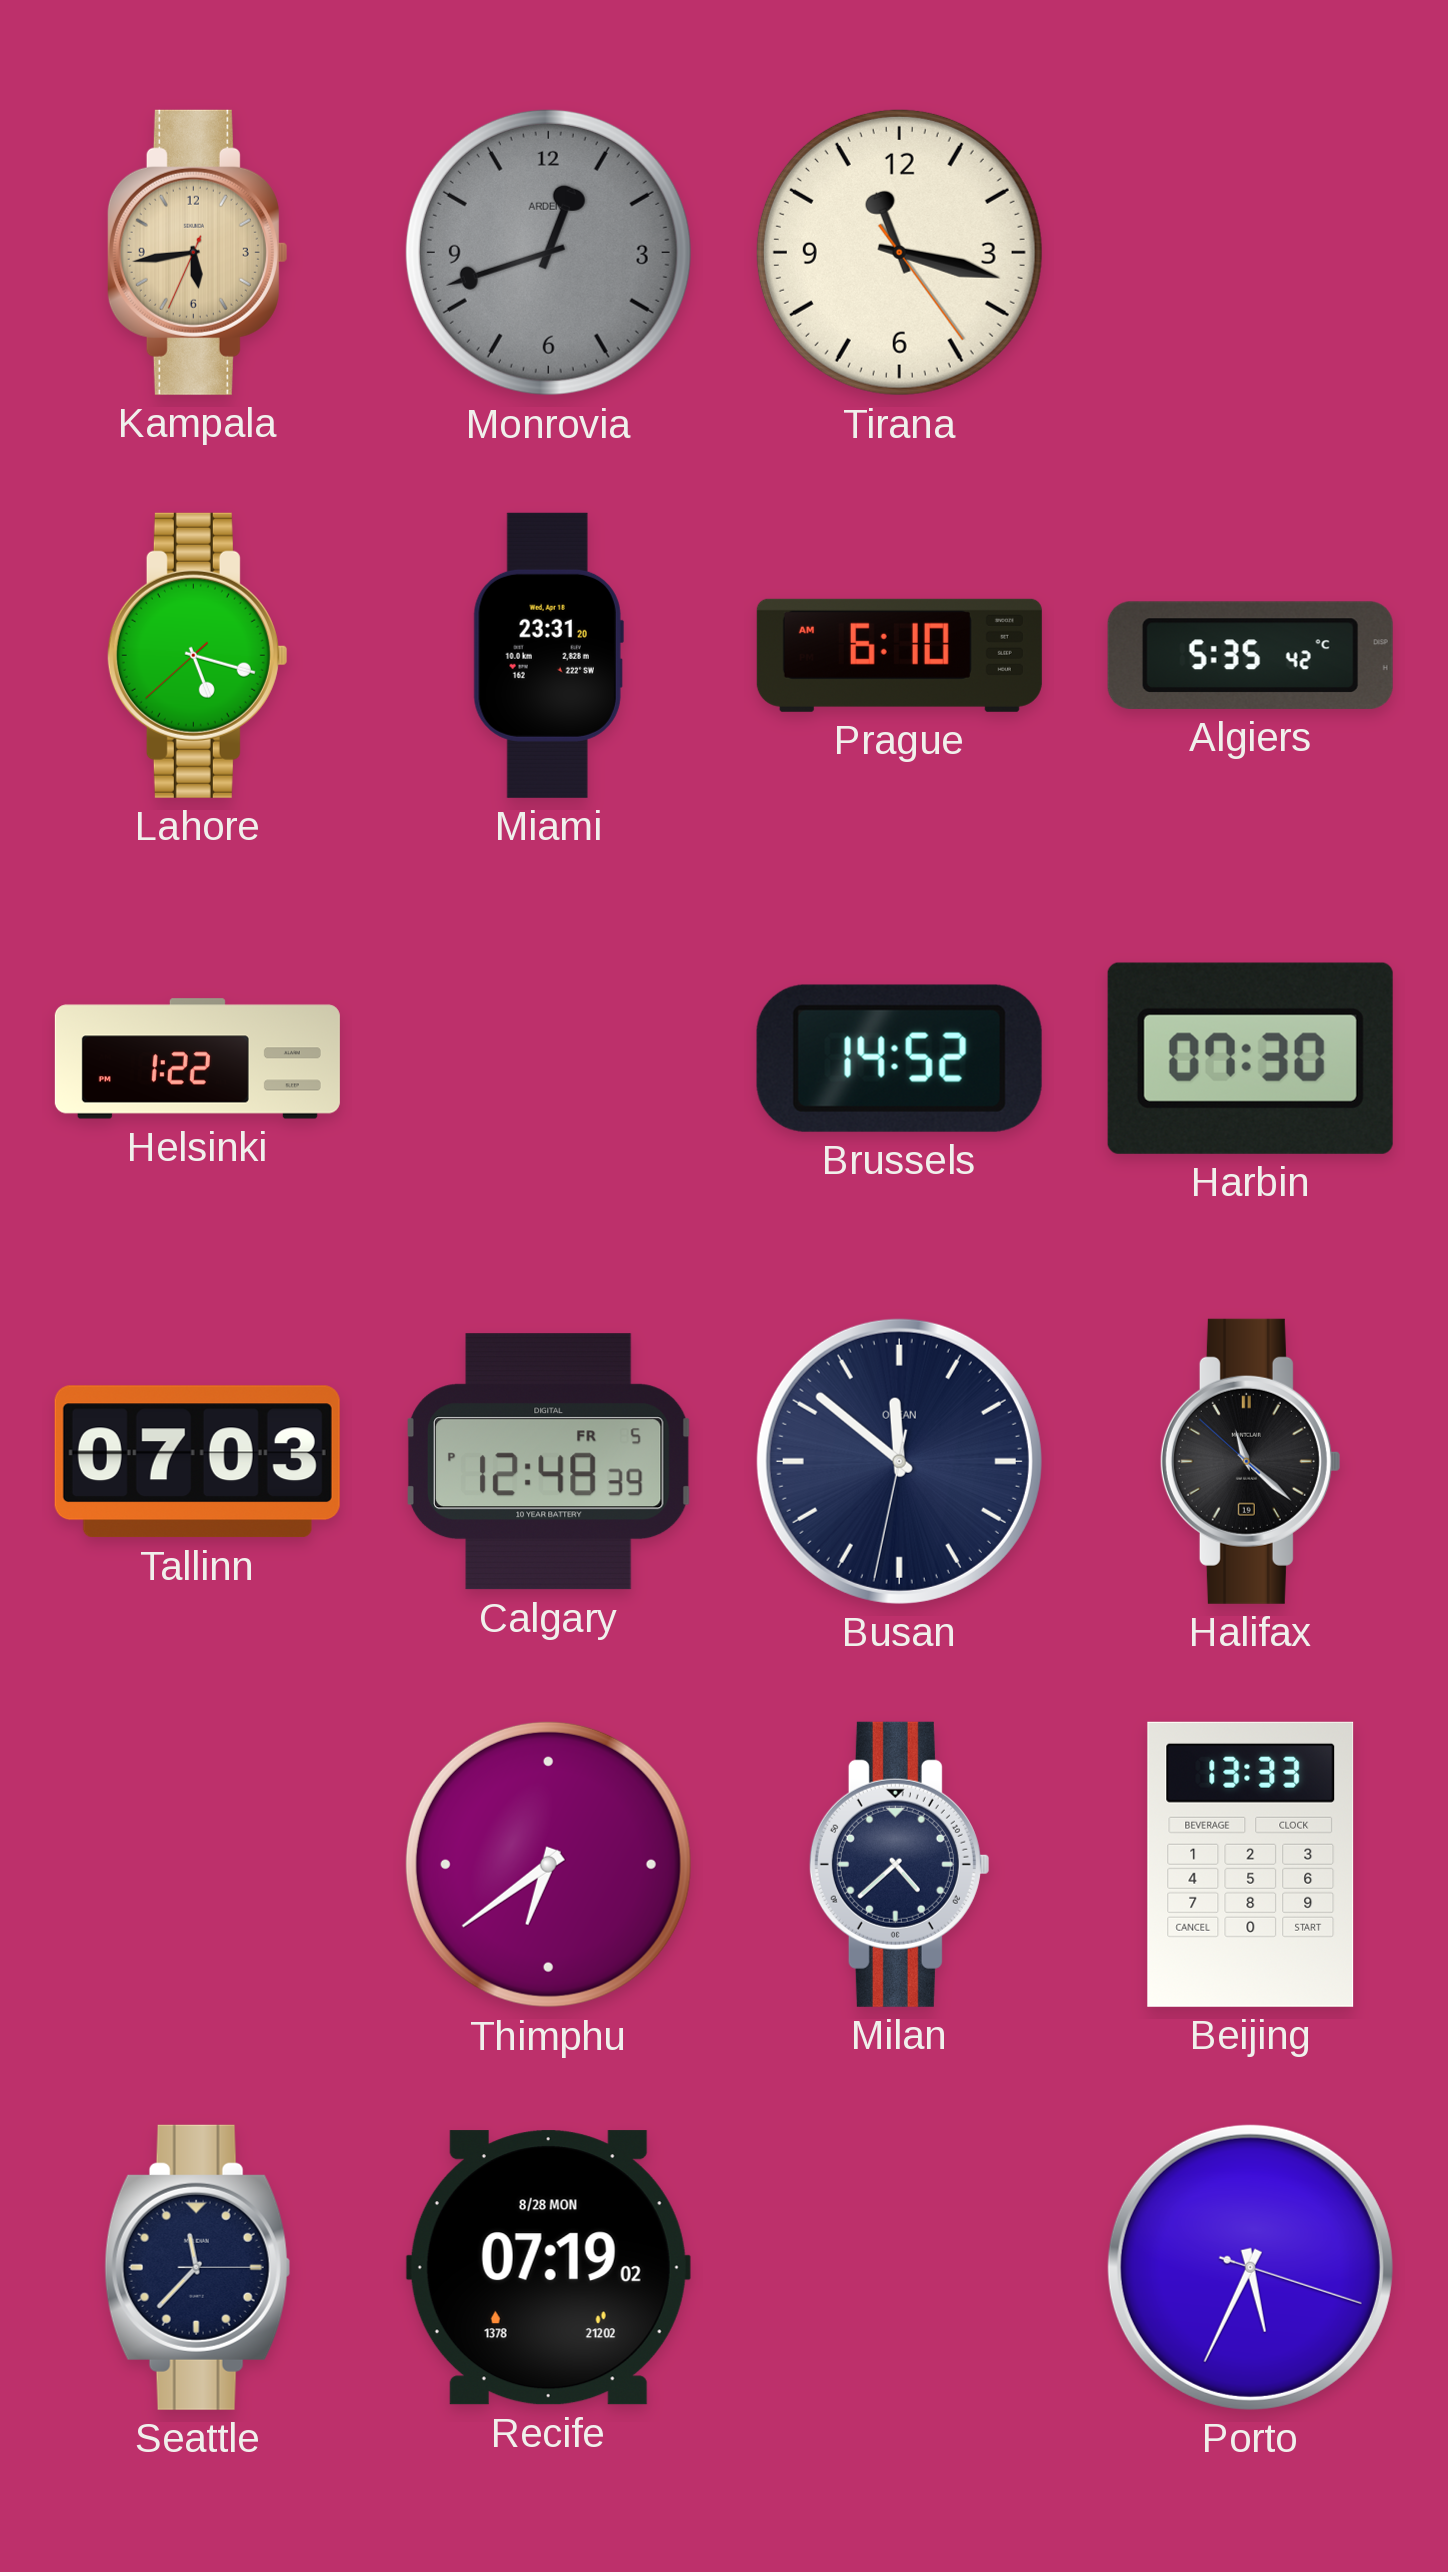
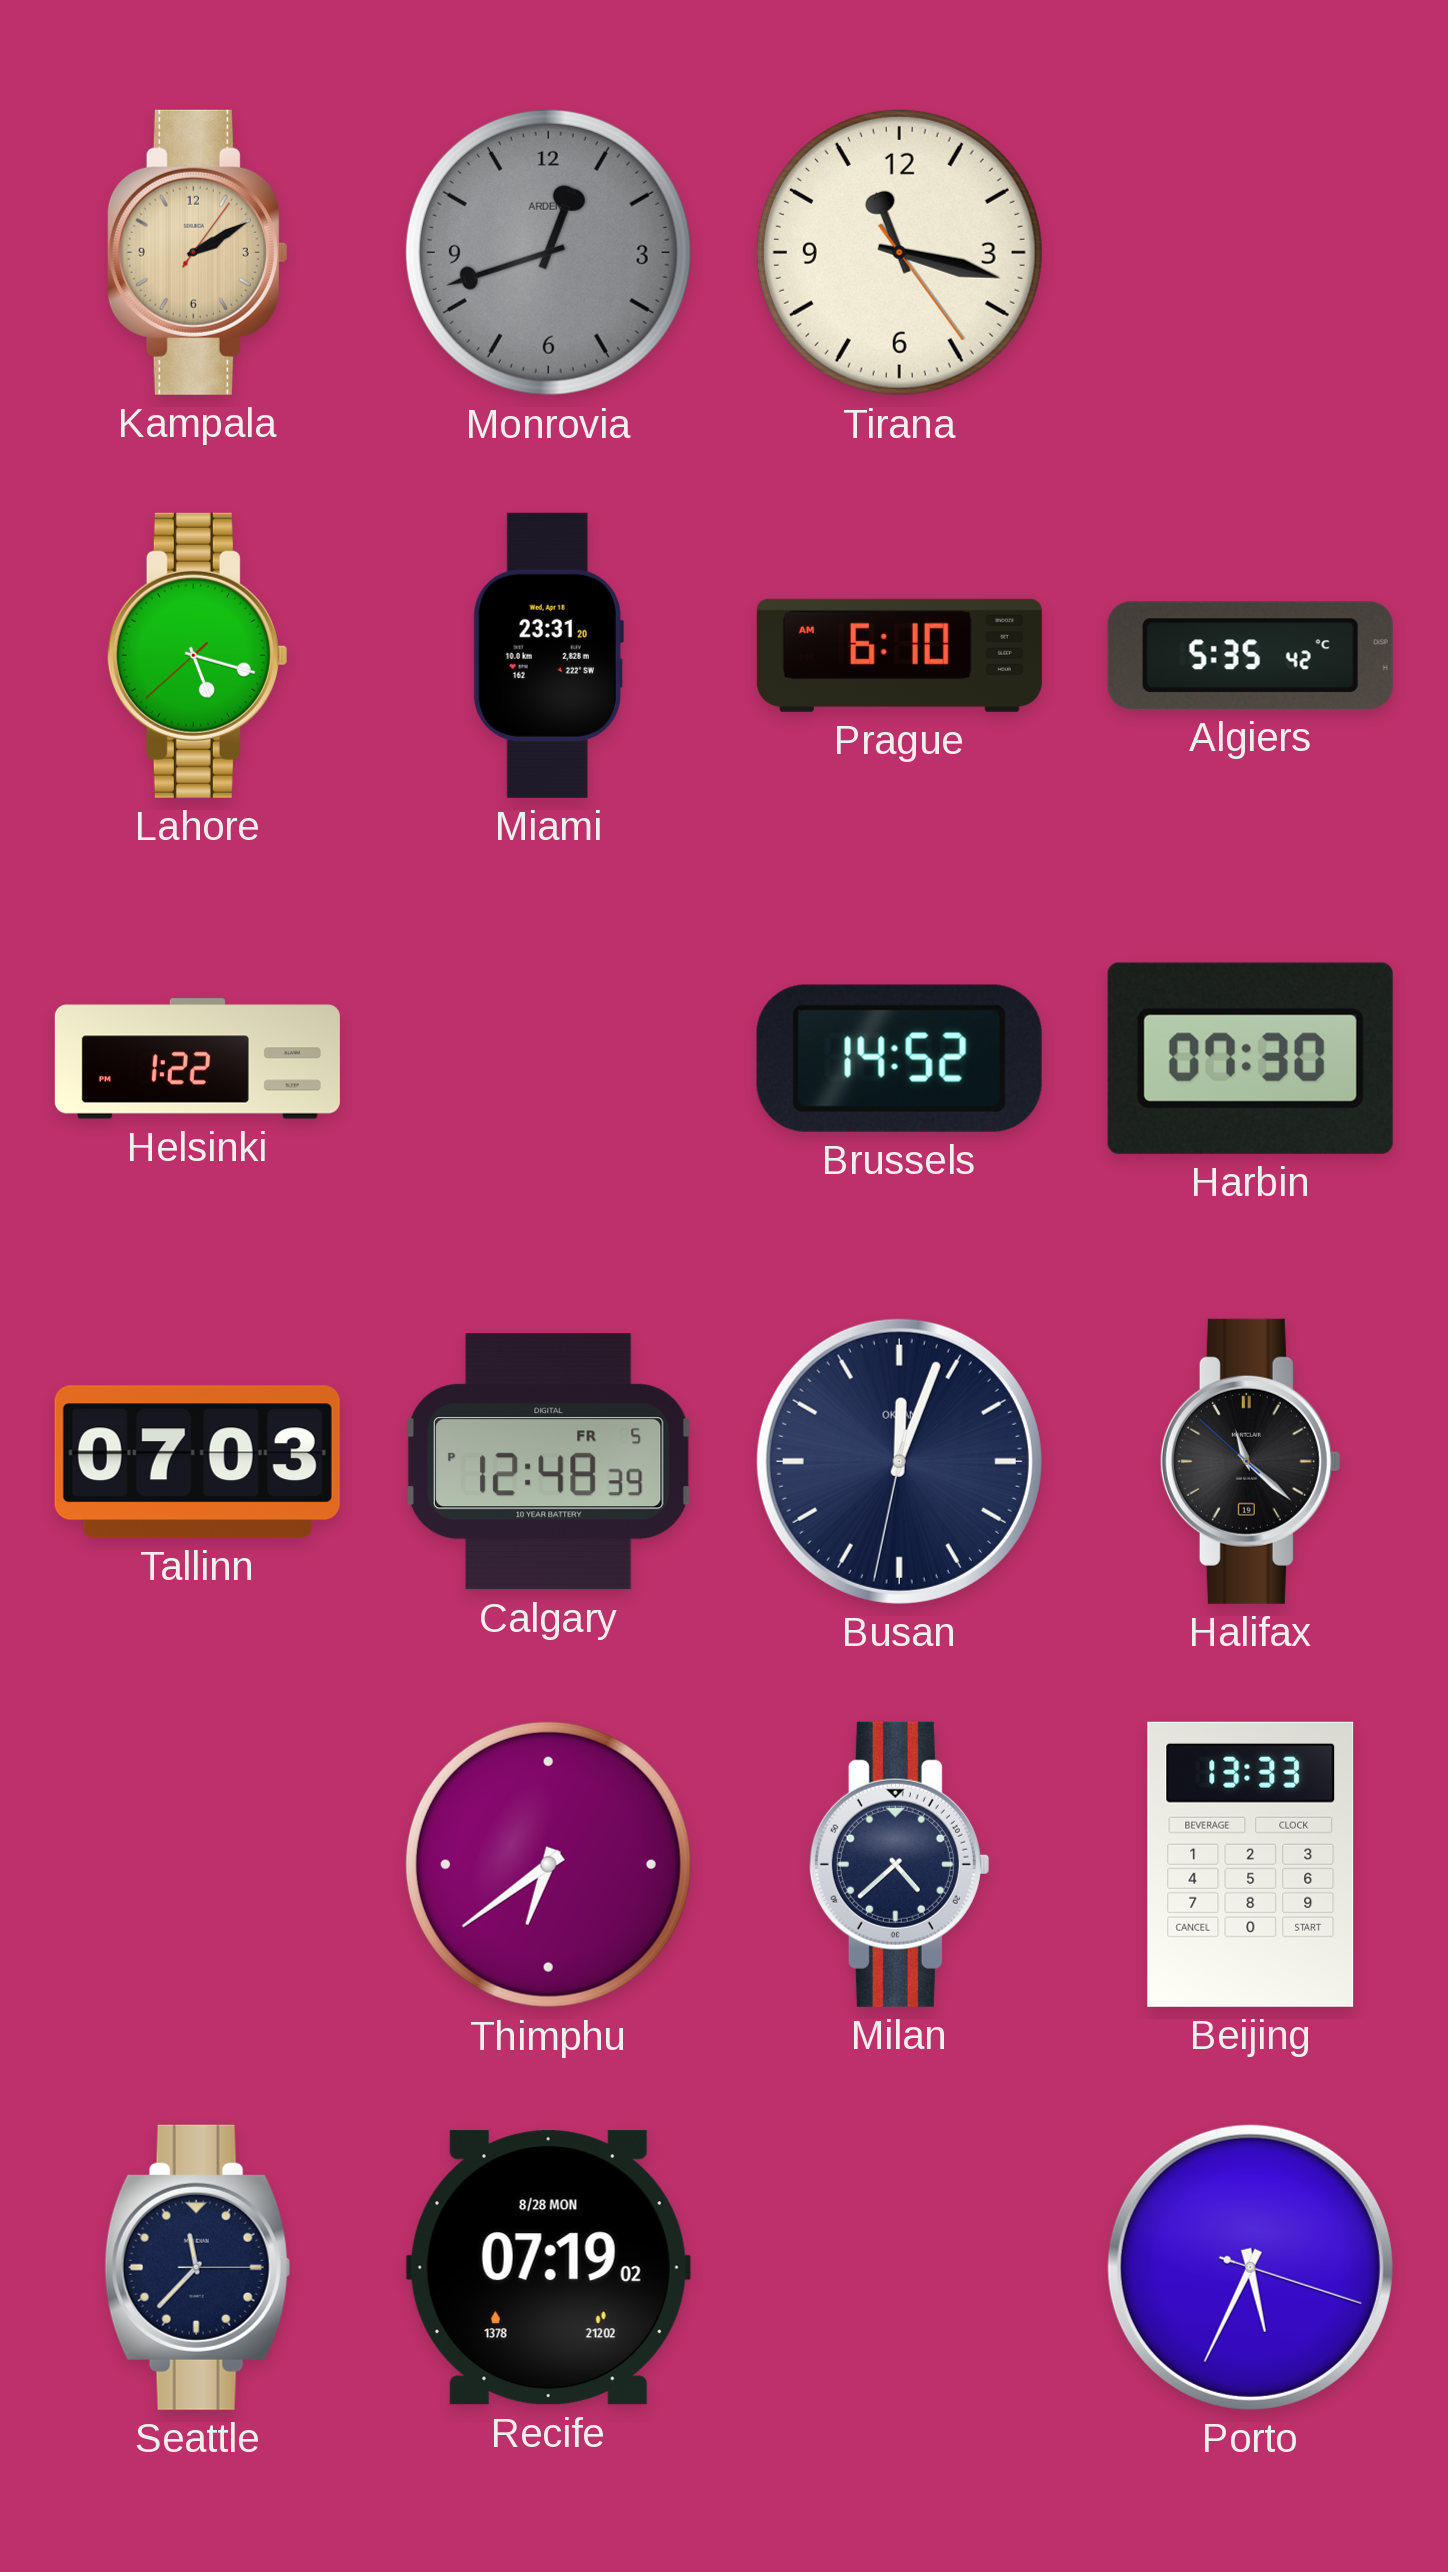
Kampala: 5:43 -> 2:10 (197, 252)
Busan: 11:51 -> 12:03 (899, 1461)
